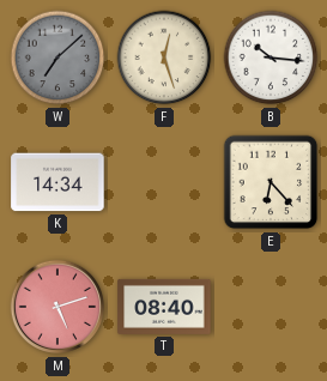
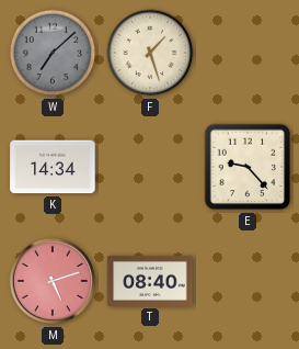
F: 12:27 -> 1:27 (150, 53)
B: 10:16 -> none (271, 58)
E: 6:23 -> 9:23 (248, 167)
